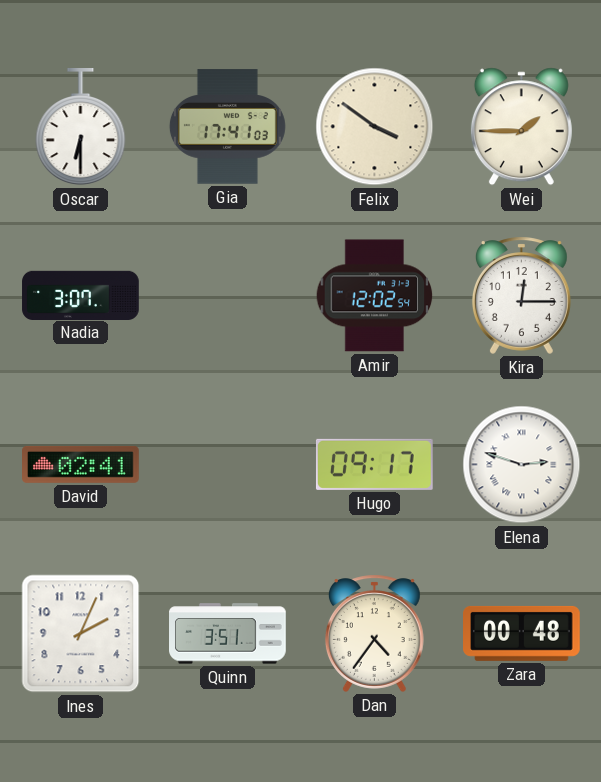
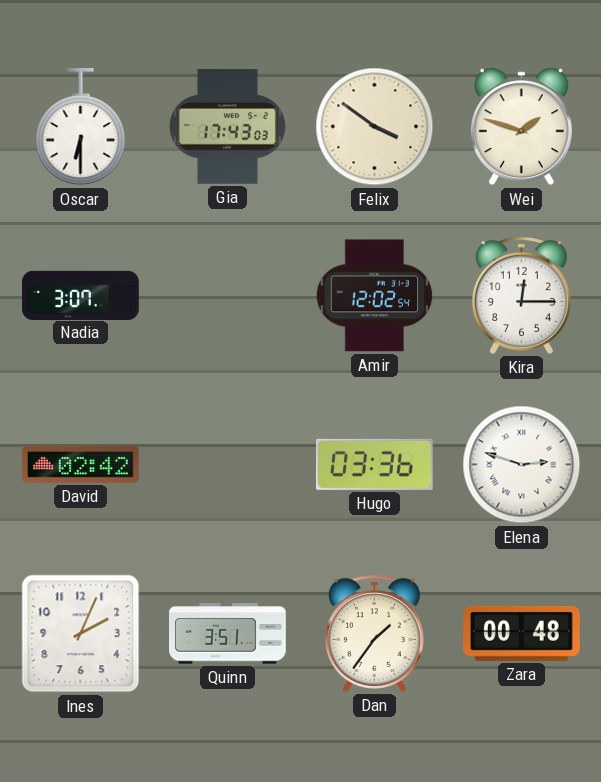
Gia: 17:41 -> 17:43 (227, 127)
Wei: 1:45 -> 1:48 (521, 127)
David: 02:41 -> 02:42 (81, 464)
Hugo: 09:17 -> 03:36 (374, 464)
Dan: 4:36 -> 1:36 (374, 633)
